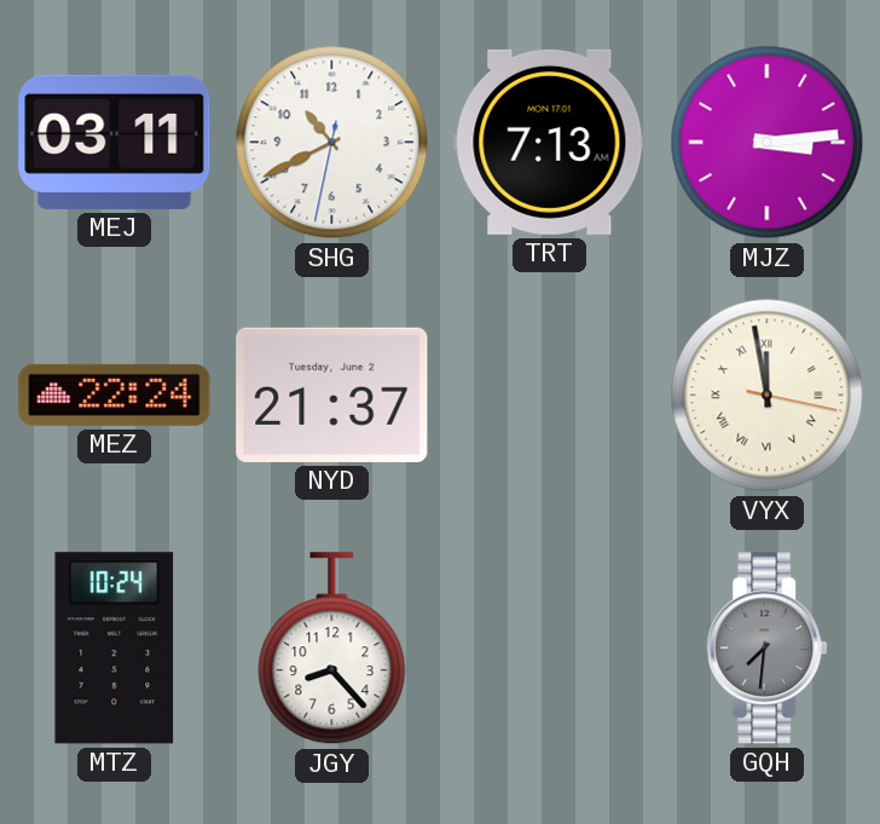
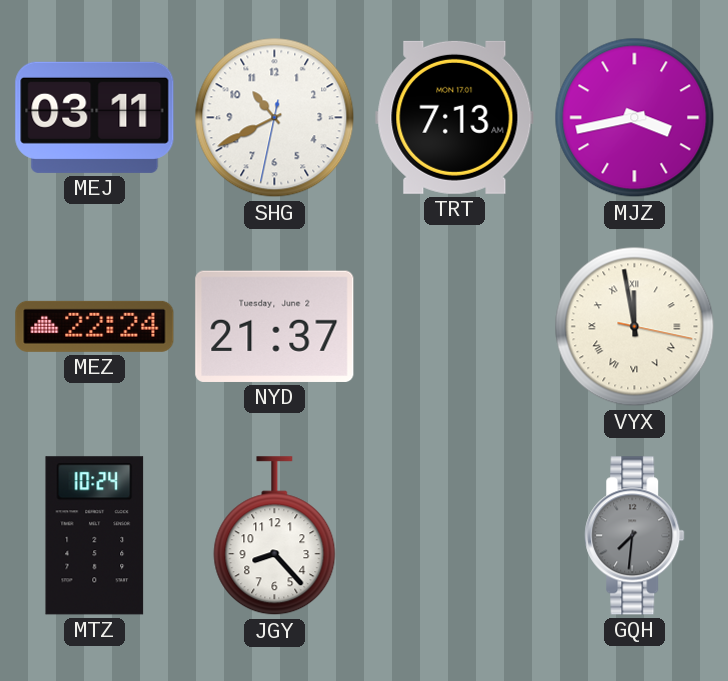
MJZ: 3:14 -> 3:43 (635, 118)
